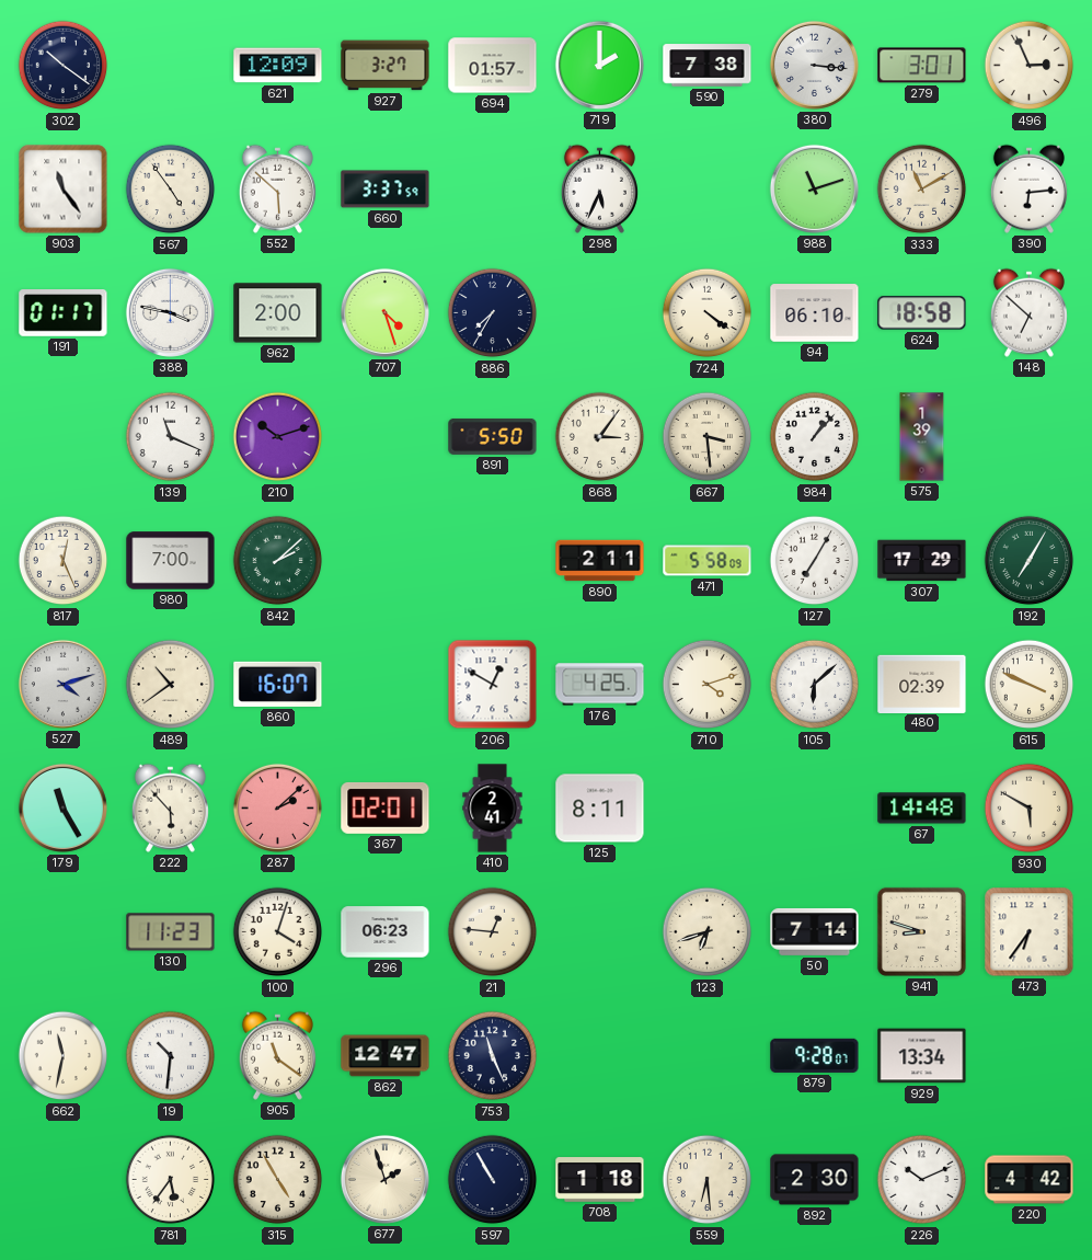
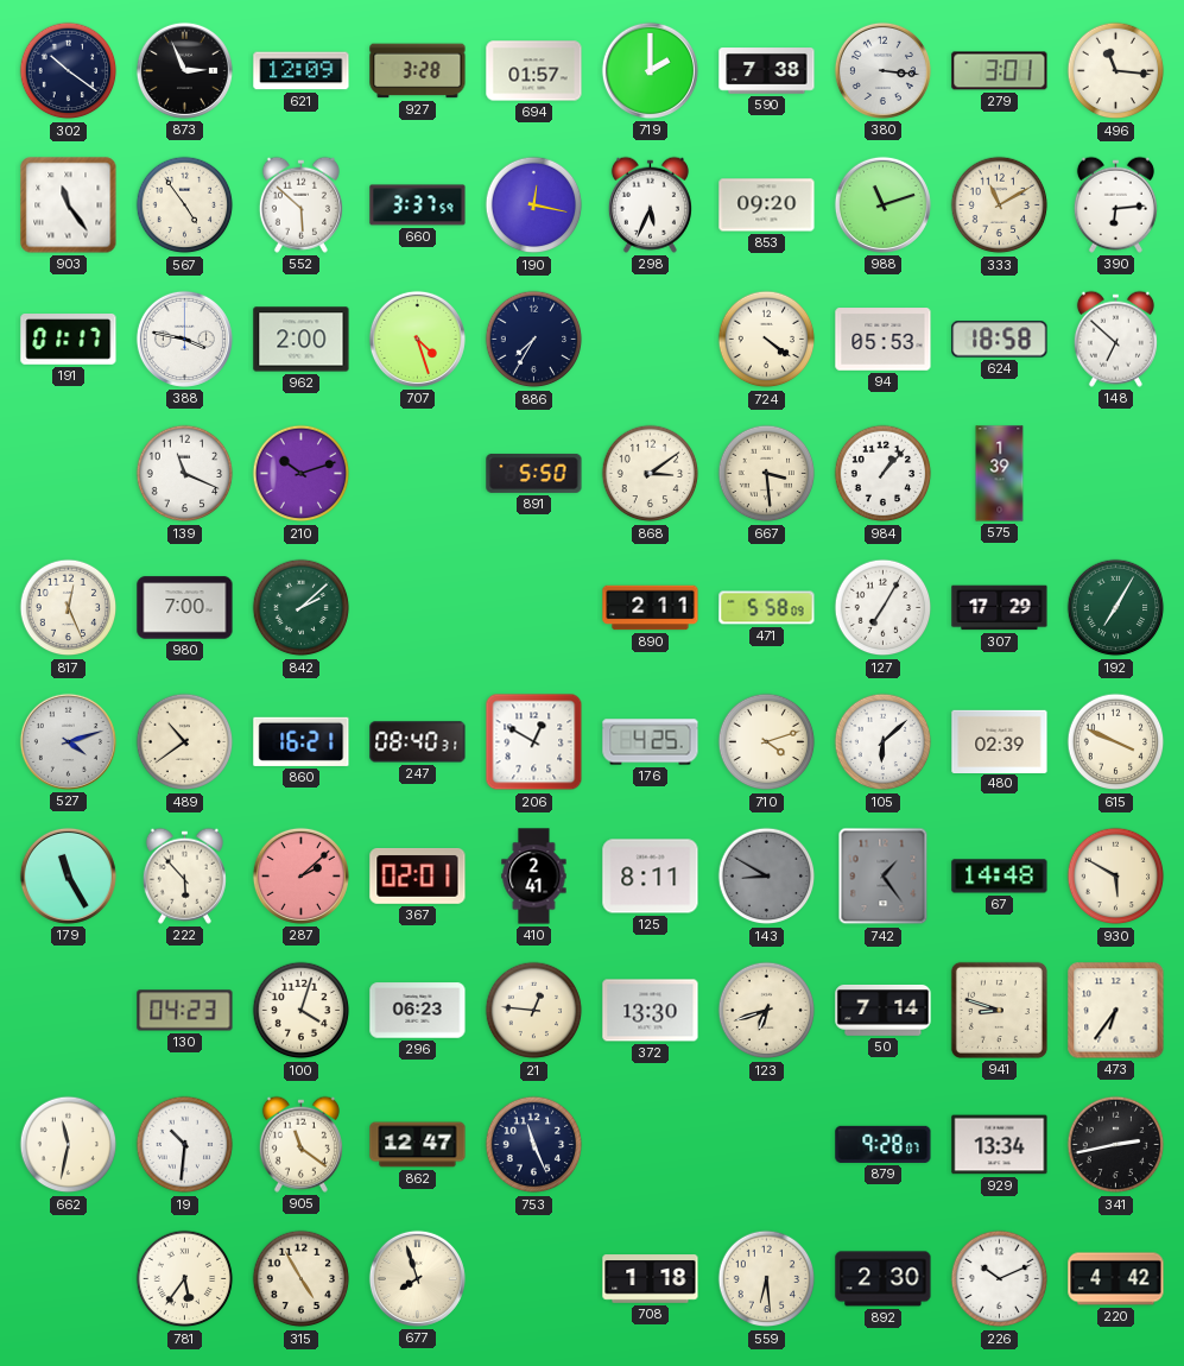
873: none -> 2:56 (184, 70)
927: 3:27 -> 3:28 (418, 71)
496: 2:56 -> 11:16 (1116, 71)
190: none -> 12:17 (534, 205)
853: none -> 09:20 (767, 205)
94: 06:10 -> 05:53 (884, 340)
868: 3:06 -> 3:09 (651, 474)
860: 16:07 -> 16:21 (302, 741)
247: none -> 08:40 (418, 742)
143: none -> 8:50 (767, 877)
742: none -> 1:24 (884, 877)
130: 11:23 -> 04:23 (185, 1011)
372: none -> 13:30 (651, 1011)
341: none -> 2:43 (1116, 1145)
677: 1:57 -> 7:57 (417, 1278)
597: 10:55 -> none (493, 1180)
